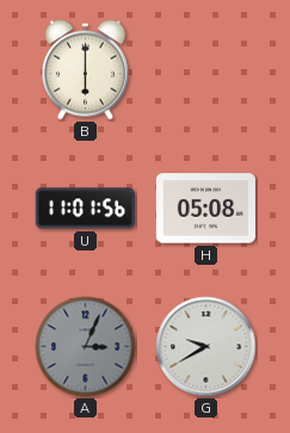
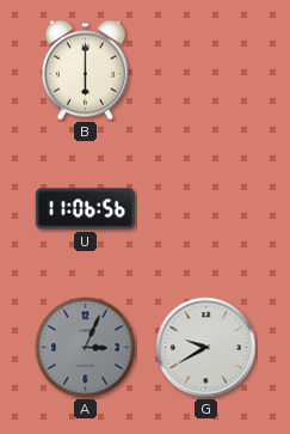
U: 11:01 -> 11:06 (85, 209)
H: 05:08 -> none (205, 209)
